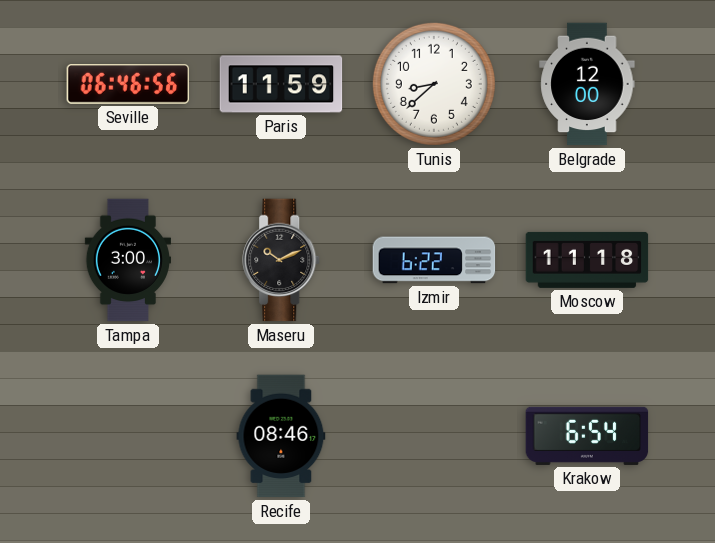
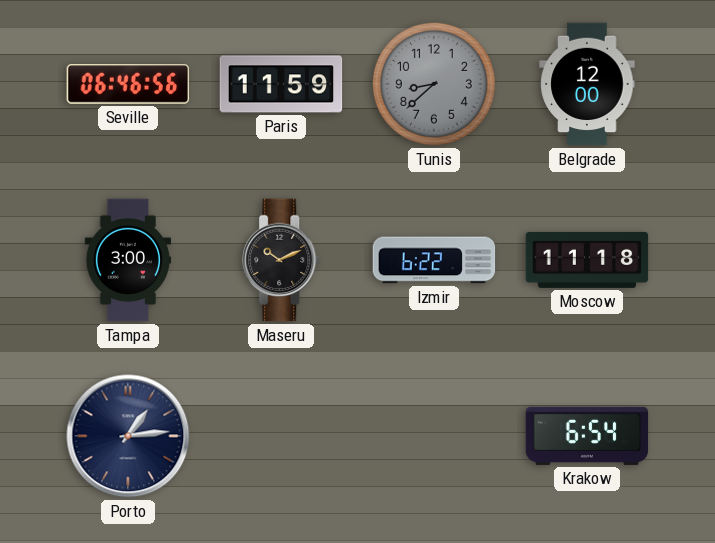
Tunis dial: white -> grey (434, 84)
Porto: none -> 1:14 (128, 436)
Recife: 08:46 -> none (281, 436)
